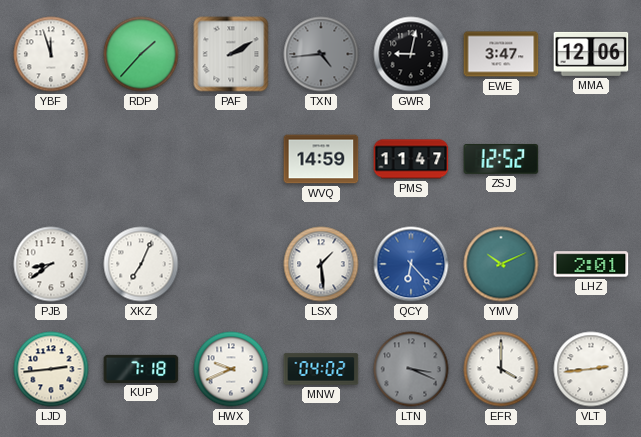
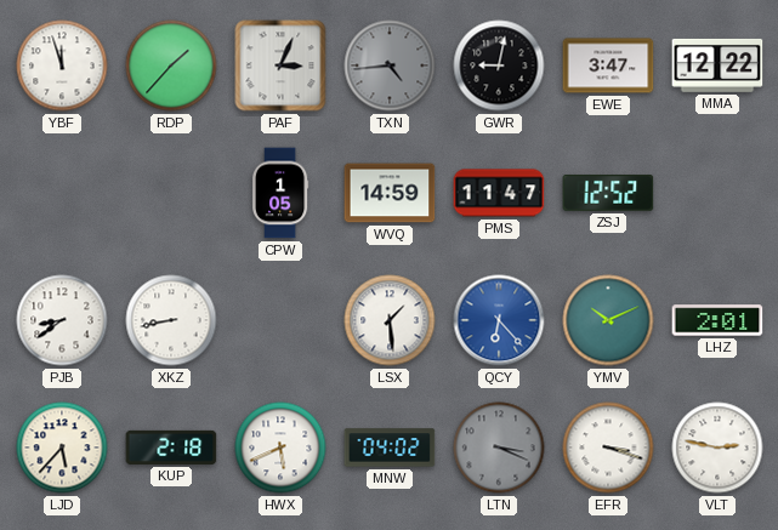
PAF: 2:10 -> 3:04 (280, 65)
MMA: 12:06 -> 12:22 (717, 65)
CPW: none -> 1:05 (280, 193)
XKZ: 7:04 -> 8:43 (171, 320)
LJD: 2:44 -> 5:37 (62, 448)
KUP: 7:18 -> 2:18 (171, 448)
HWX: 9:41 -> 5:41 (280, 448)
EFR: 4:00 -> 3:18 (608, 448)
VLT: 2:44 -> 2:47 (717, 448)
